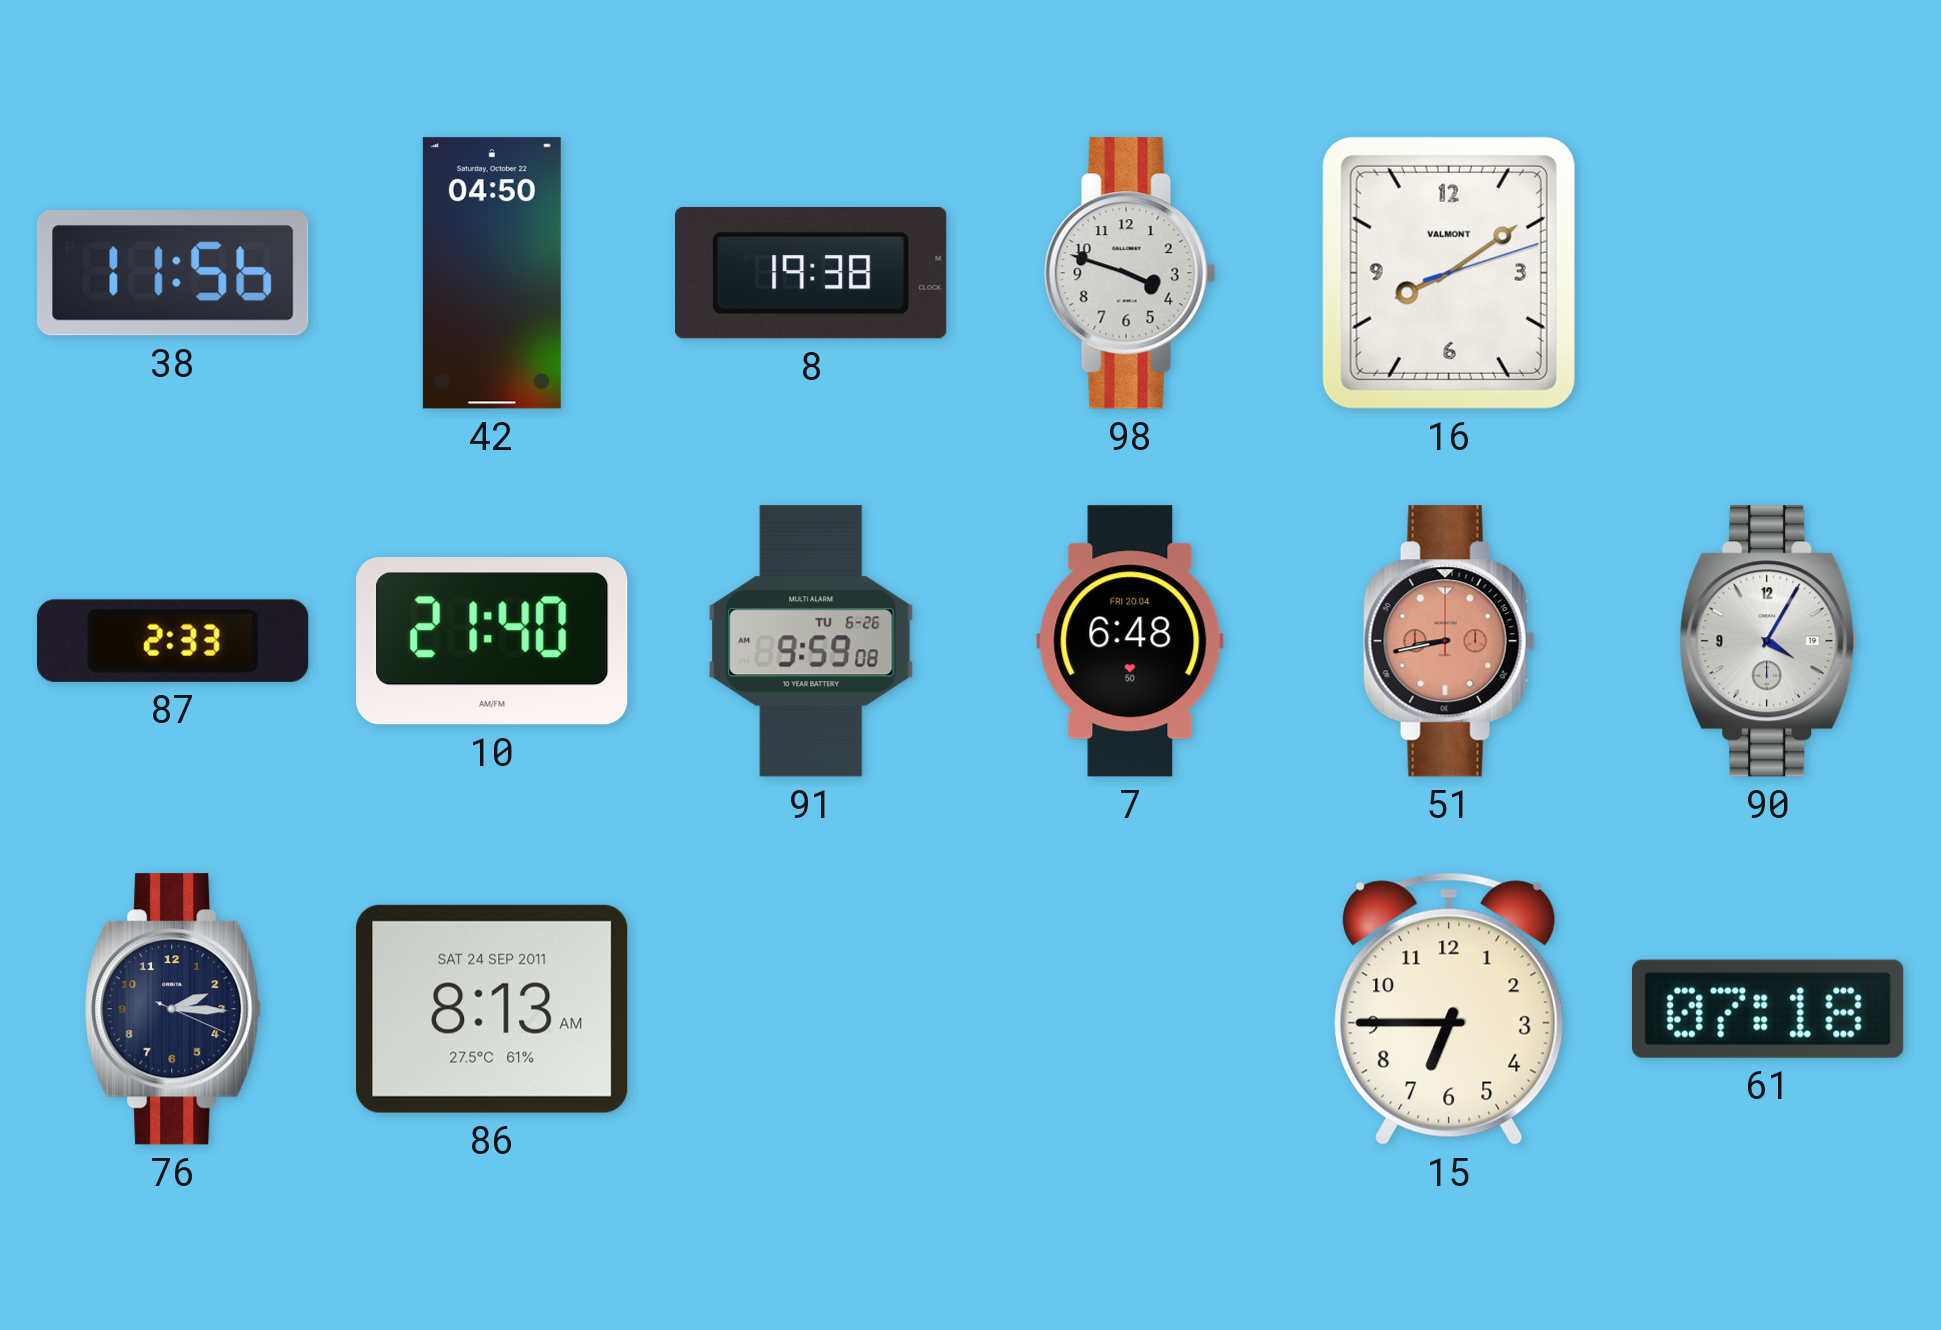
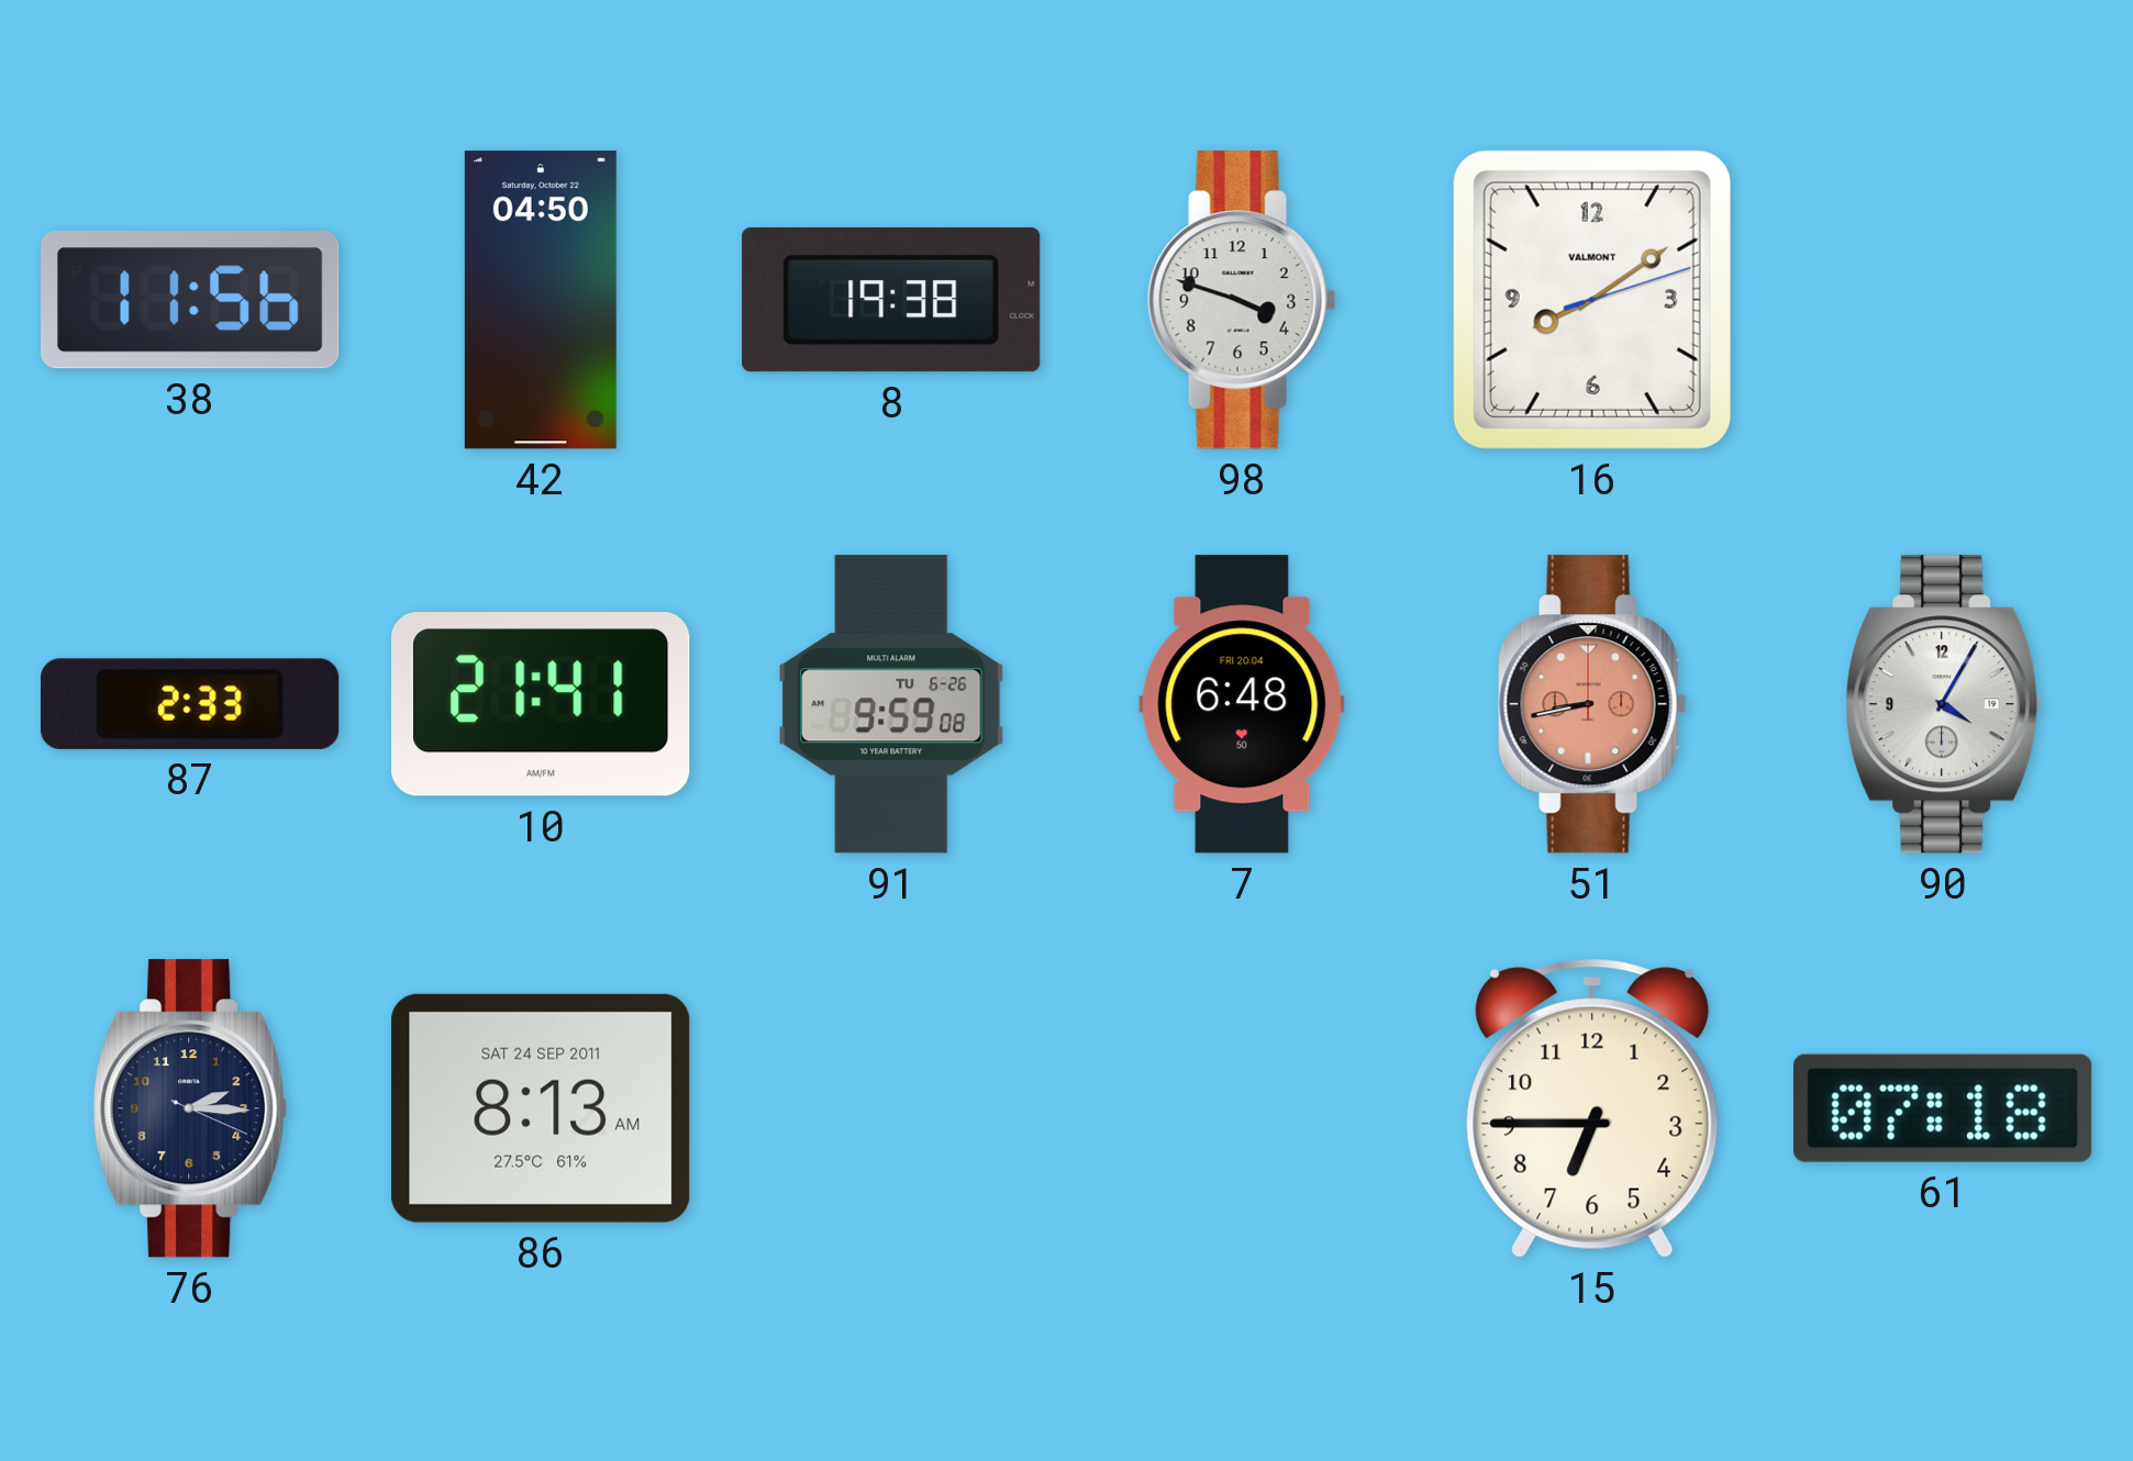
10: 21:40 -> 21:41 (541, 704)
